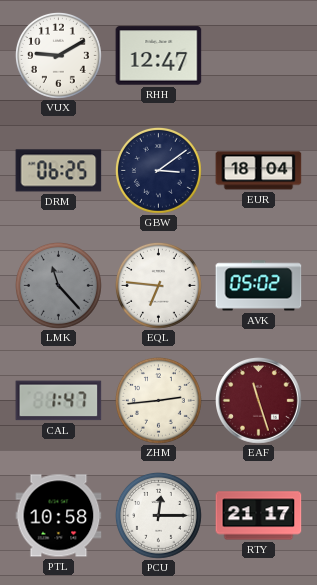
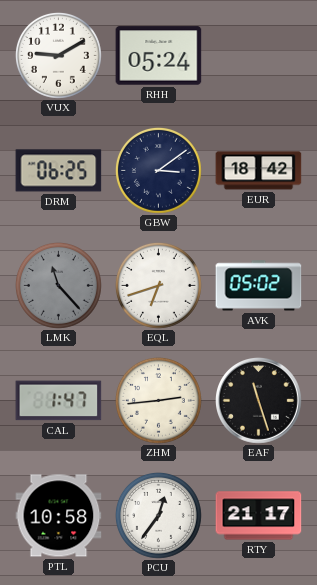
RHH: 12:47 -> 05:24 (159, 56)
EUR: 18:04 -> 18:42 (259, 171)
EQL: 6:46 -> 6:42 (158, 285)
EAF dial: burgundy -> black (259, 401)
PCU: 12:15 -> 12:36 (158, 515)
